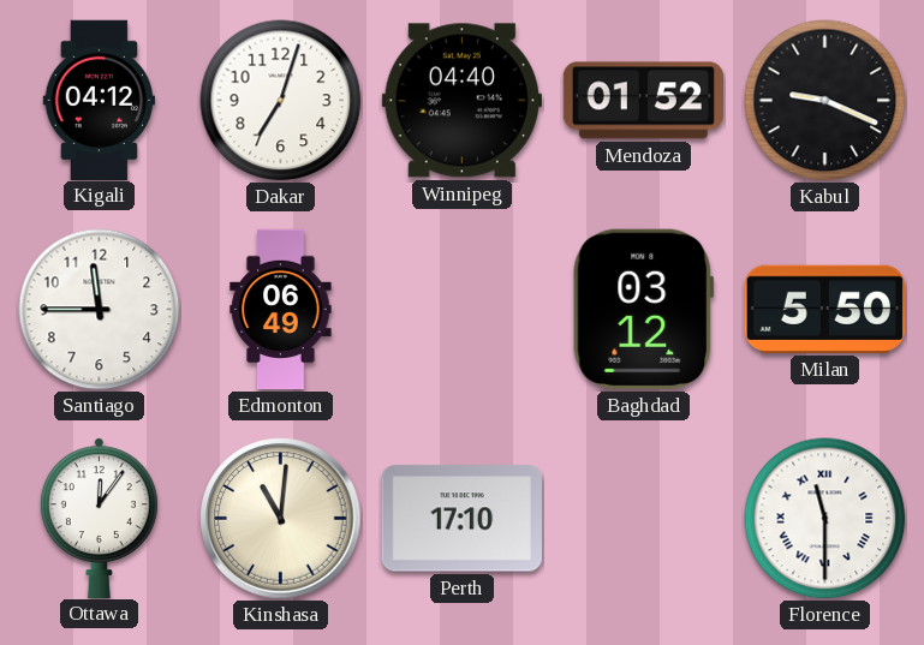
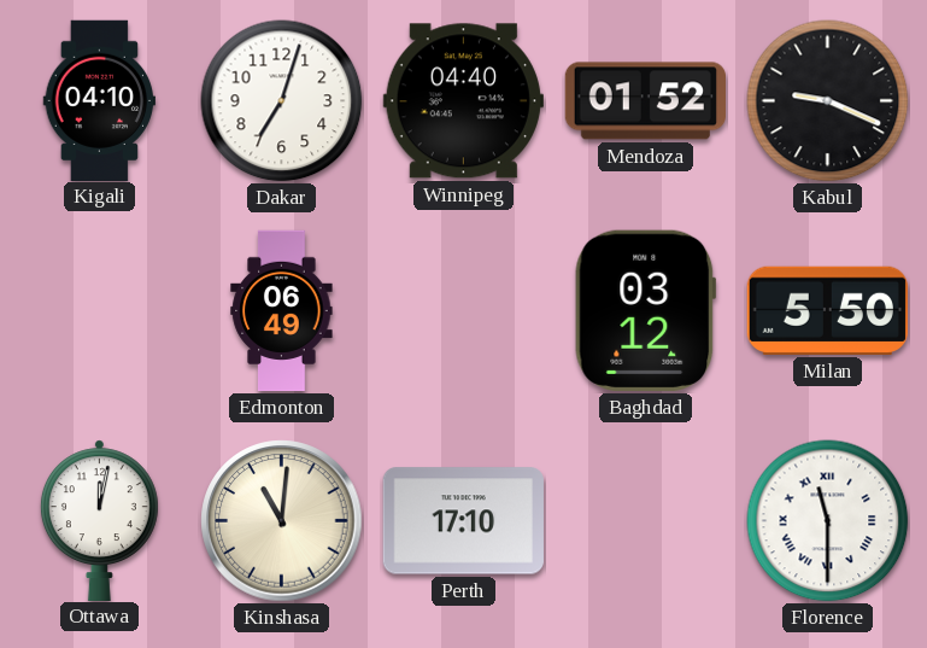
Kigali: 04:12 -> 04:10 (100, 100)
Santiago: 11:45 -> none (100, 310)
Ottawa: 12:06 -> 12:02 (99, 520)
